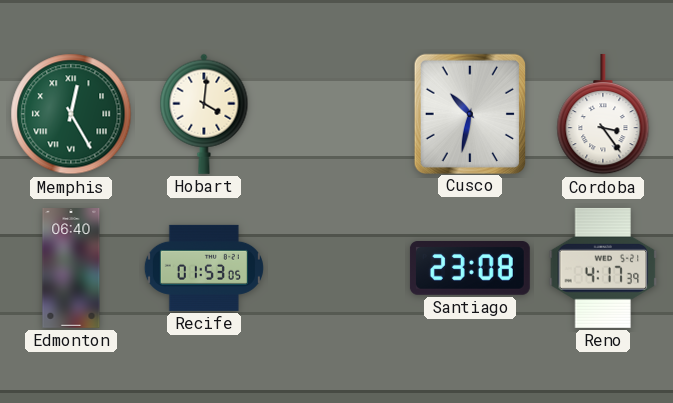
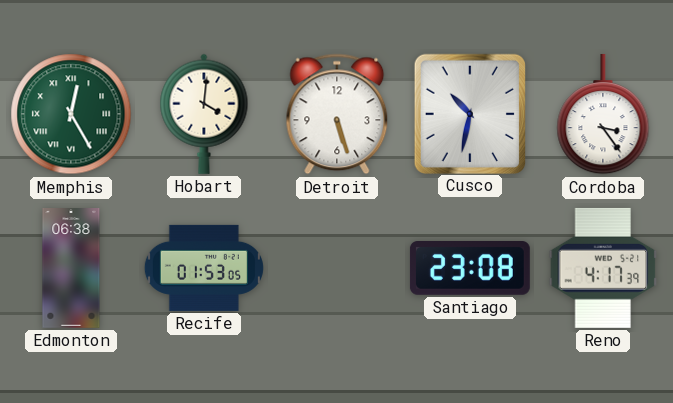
Detroit: none -> 5:27 (337, 114)
Edmonton: 06:40 -> 06:38 (71, 269)
